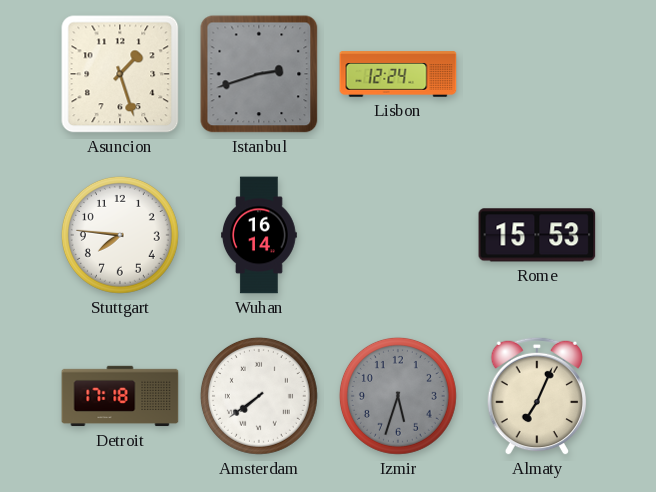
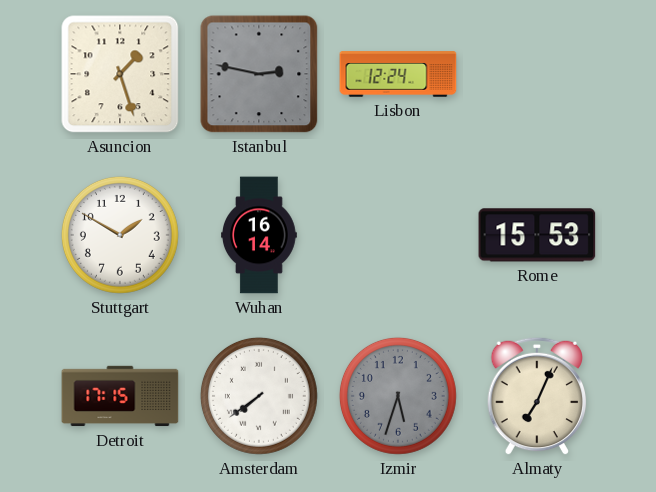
Istanbul: 2:42 -> 2:47 (259, 74)
Stuttgart: 7:46 -> 1:50 (120, 235)
Detroit: 17:18 -> 17:15 (120, 396)
